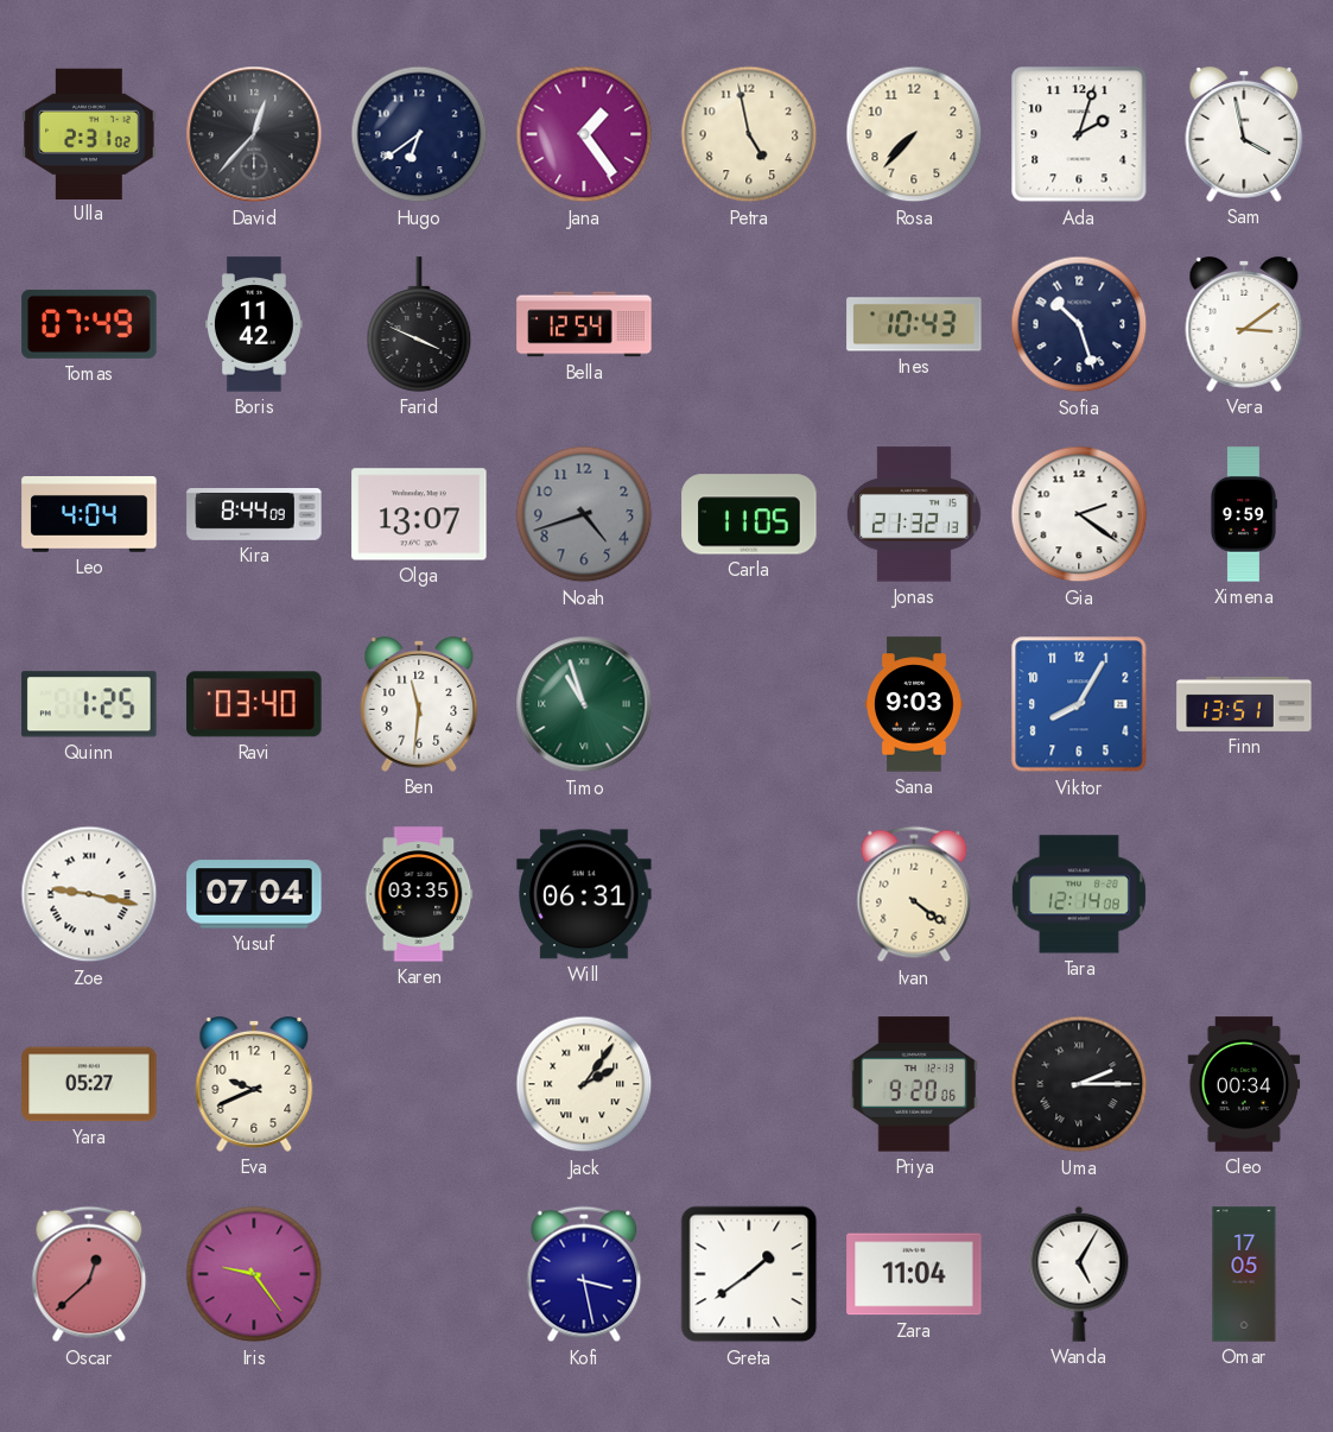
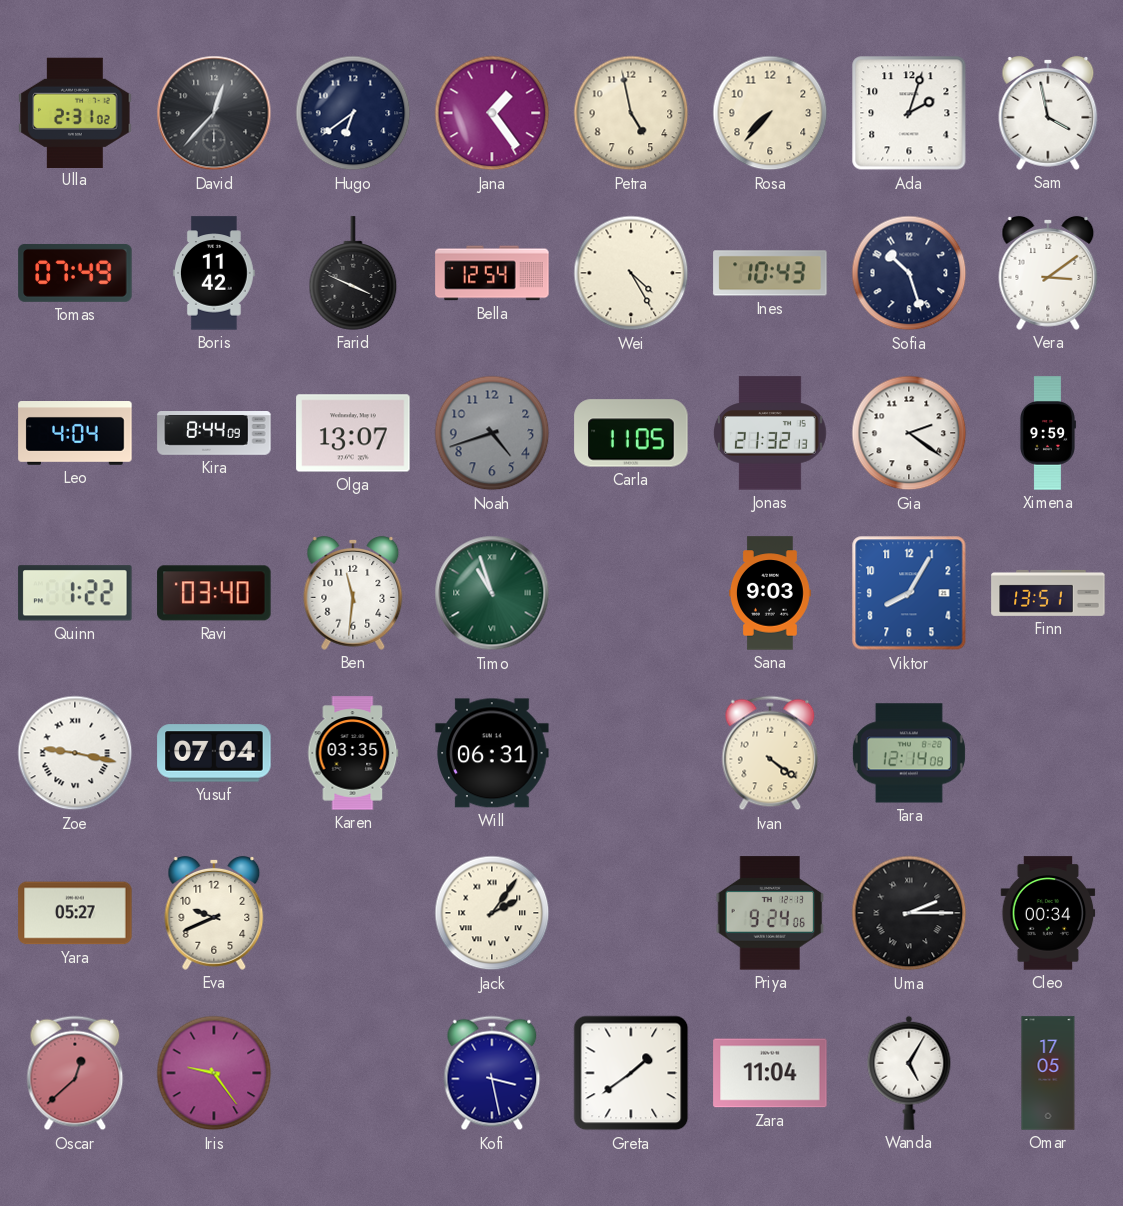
Wei: none -> 4:25 (631, 273)
Quinn: 1:25 -> 1:22 (75, 593)
Priya: 9:20 -> 9:24 (770, 913)
